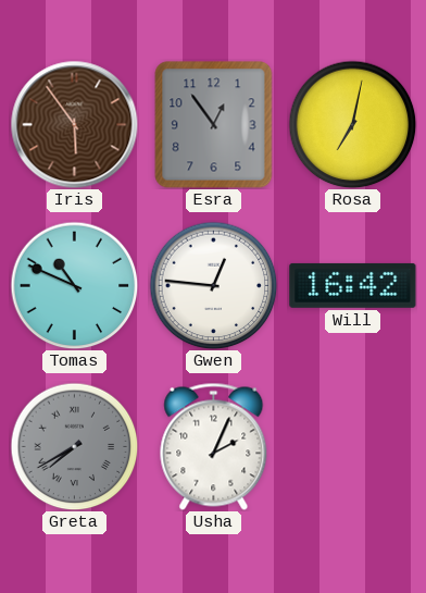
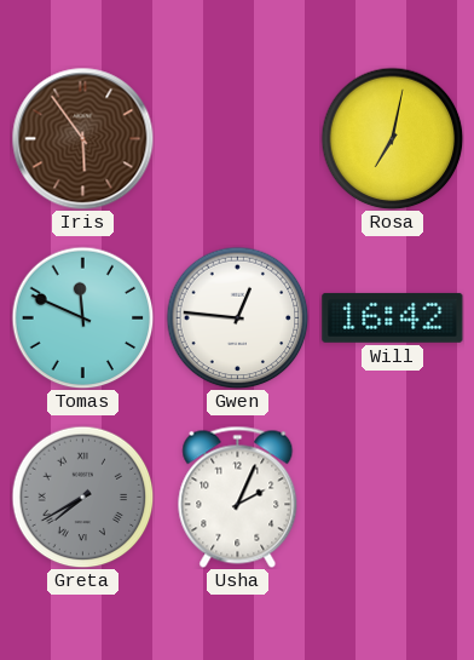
Esra: 12:54 -> none (214, 125)
Tomas: 10:49 -> 11:49 (82, 317)
